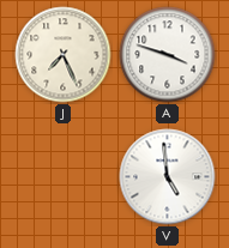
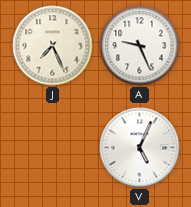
A: 3:48 -> 9:26 (140, 46)
V: 4:59 -> 5:04 (140, 148)
